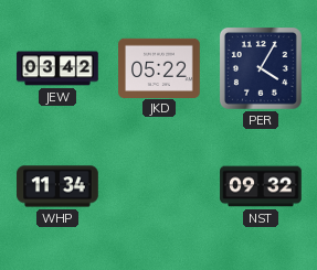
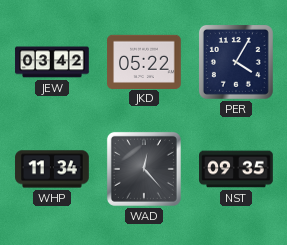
WAD: none -> 12:23 (144, 169)
NST: 09:32 -> 09:35 (236, 169)
